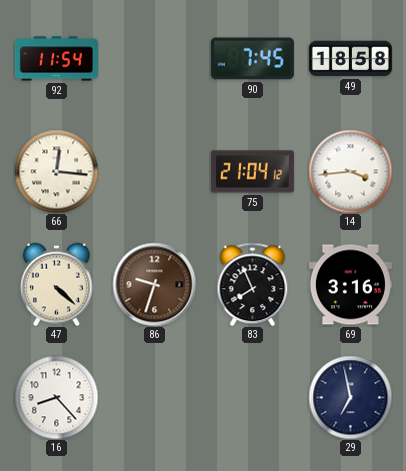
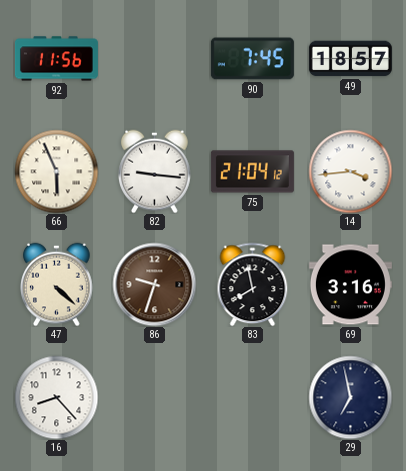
92: 11:54 -> 11:56 (56, 59)
49: 18:58 -> 18:57 (350, 59)
66: 12:16 -> 5:56 (56, 171)
82: none -> 9:16 (155, 171)
83: 7:56 -> 7:58 (253, 284)
